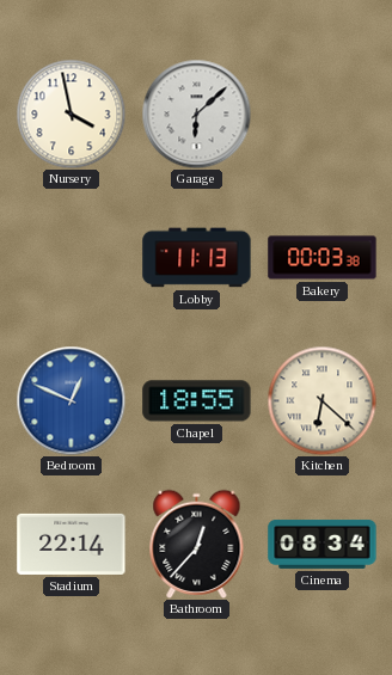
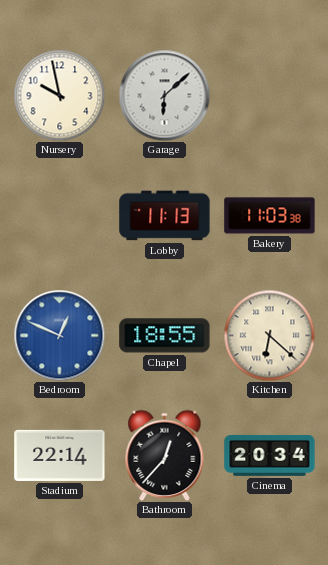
Nursery: 3:58 -> 9:58 (59, 95)
Bakery: 00:03 -> 11:03 (270, 216)
Cinema: 08:34 -> 20:34 (270, 455)
